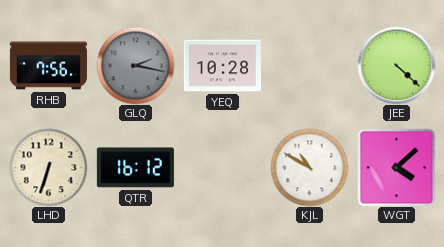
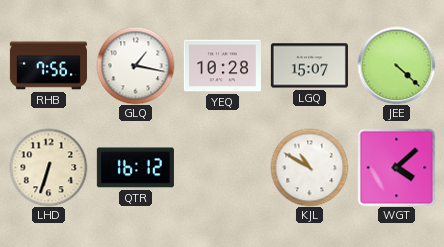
GLQ: 2:17 -> 1:17 (135, 65)
GLQ dial: grey -> white (135, 65)
LGQ: none -> 15:07 (309, 66)
